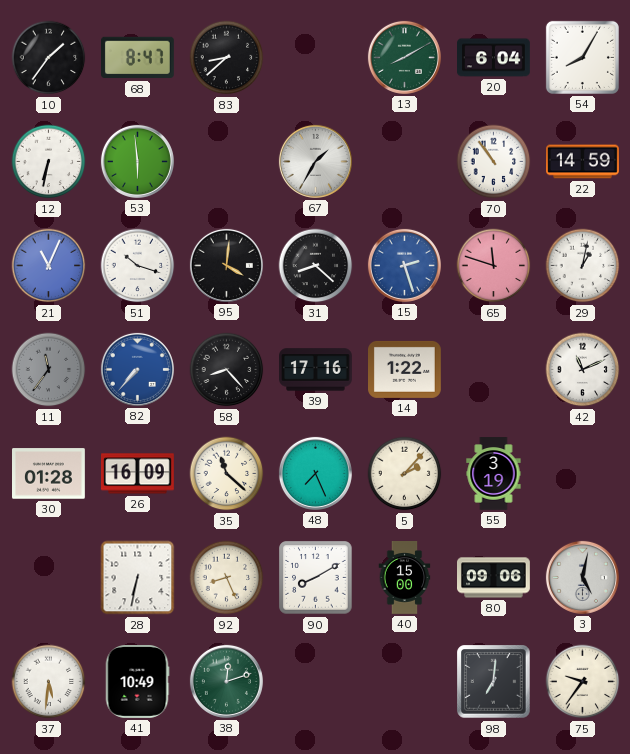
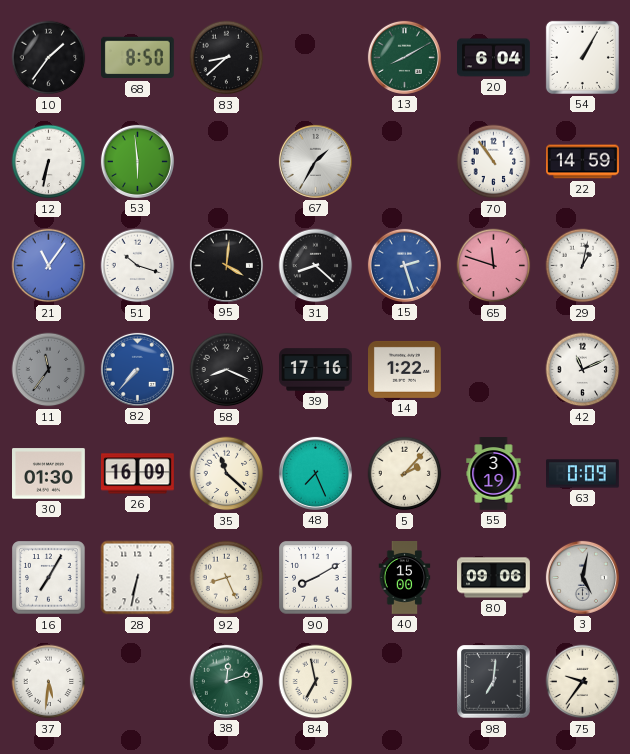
68: 8:47 -> 8:50 (138, 58)
54: 8:05 -> 1:05 (582, 57)
21: 11:04 -> 11:06 (49, 266)
58: 8:23 -> 8:19 (227, 370)
30: 01:28 -> 01:30 (49, 474)
63: none -> 0:09 (583, 474)
16: none -> 7:05 (49, 578)
41: 10:49 -> none (137, 682)
84: none -> 6:58 (316, 682)
